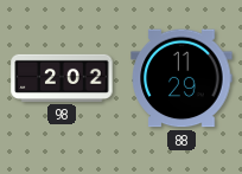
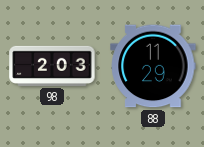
98: 2:02 -> 2:03 (52, 66)
